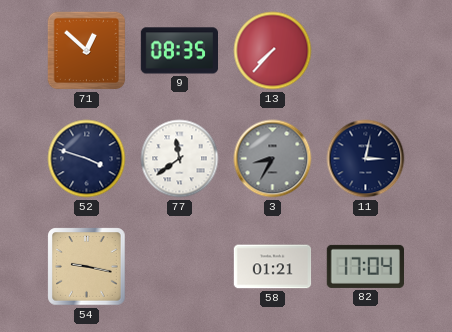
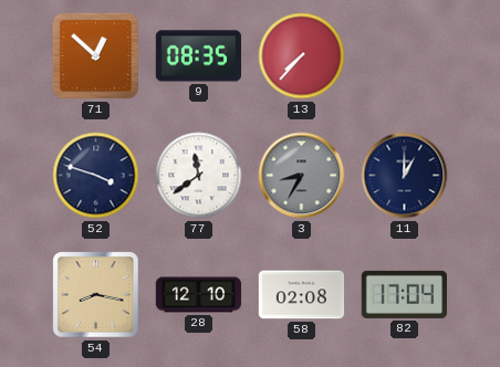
11: 3:02 -> 1:00 (405, 176)
54: 9:17 -> 8:17 (96, 295)
28: none -> 12:10 (199, 295)
58: 01:21 -> 02:08 (302, 295)
